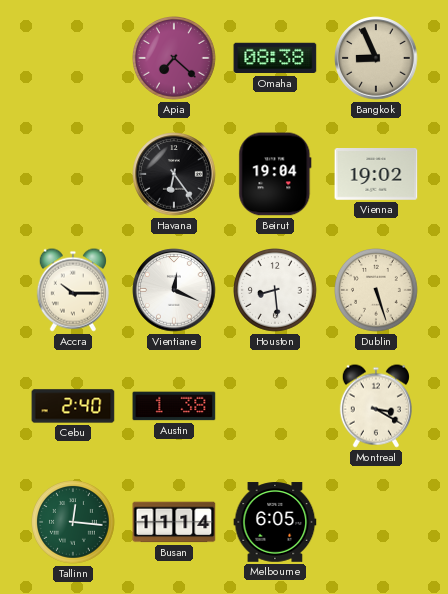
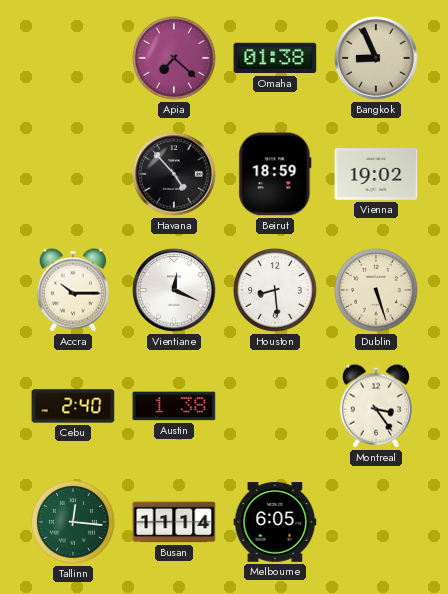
Omaha: 08:38 -> 01:38 (275, 58)
Havana: 6:24 -> 4:53 (174, 174)
Beirut: 19:04 -> 18:59 (275, 174)
Montreal: 3:20 -> 3:24 (376, 406)
